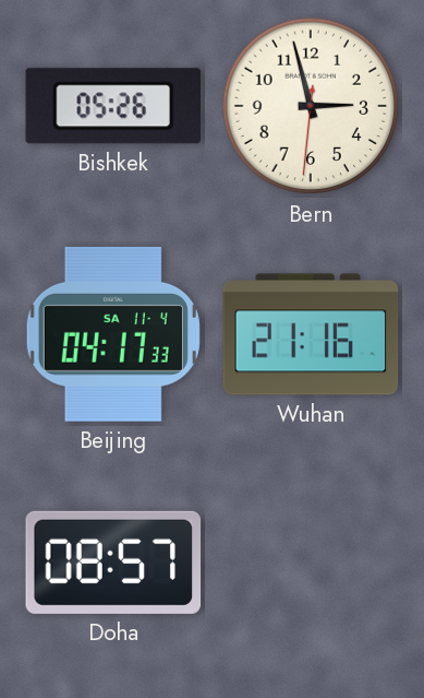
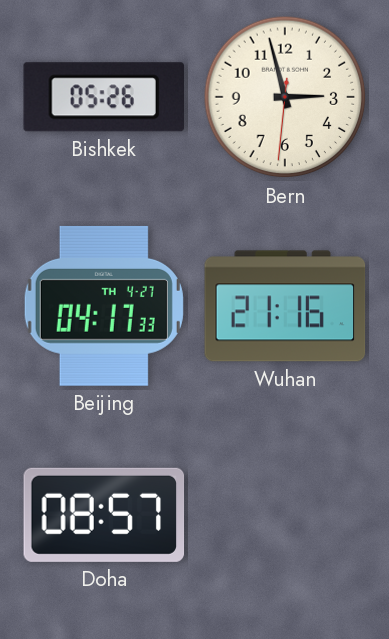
Beijing date: SA 11-4 -> TH 4-27 (104, 306)
